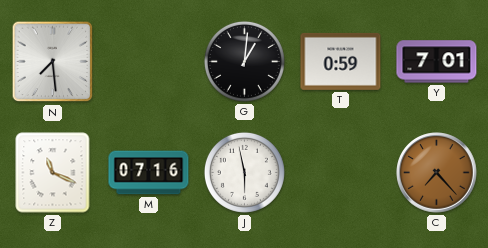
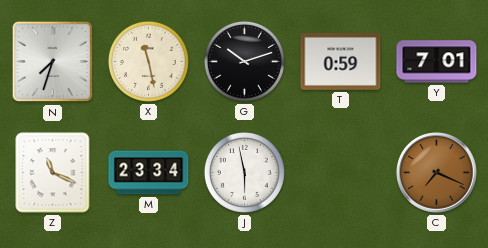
N: 7:29 -> 7:33 (53, 62)
X: none -> 11:28 (148, 61)
G: 1:01 -> 10:12 (244, 61)
M: 07:16 -> 23:34 (149, 173)
C: 7:23 -> 7:19 (437, 173)
